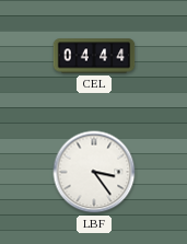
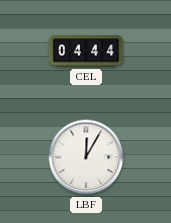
LBF: 3:24 -> 12:05 (86, 157)
